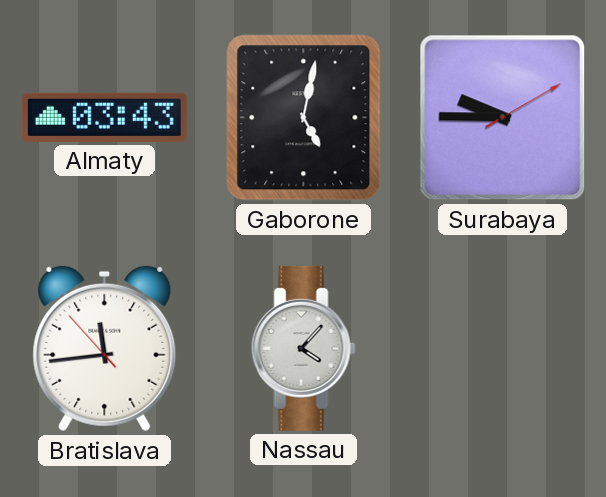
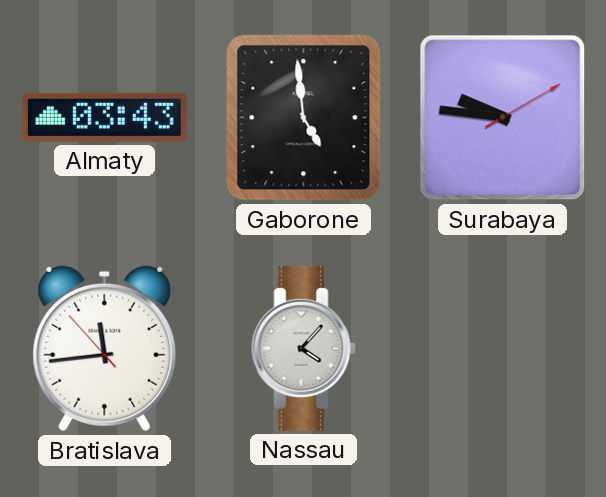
Gaborone: 5:02 -> 4:59 (304, 118)
Surabaya: 9:45 -> 9:46 (503, 118)
